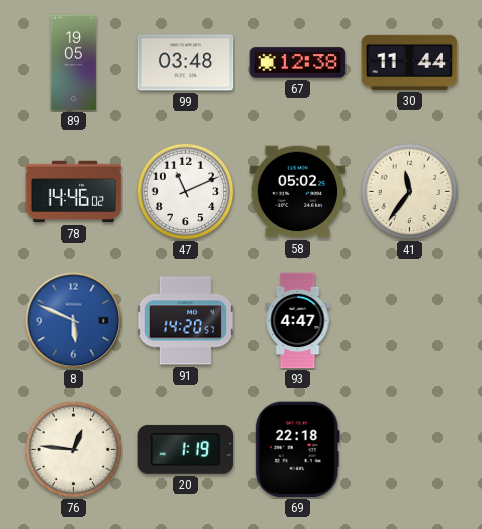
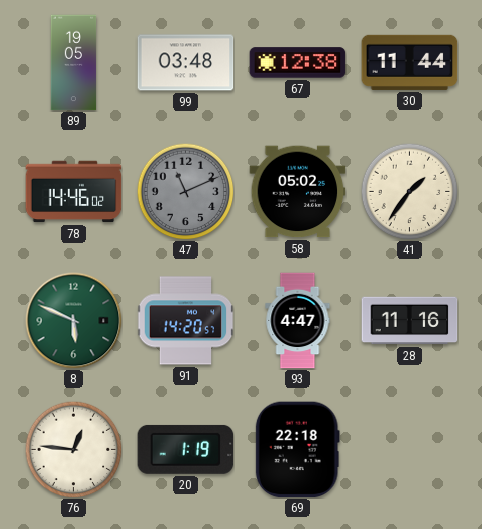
47 dial: white -> grey (185, 191)
41: 11:36 -> 1:36 (409, 191)
8 dial: blue -> green (74, 321)
28: none -> 11:16 (410, 321)
